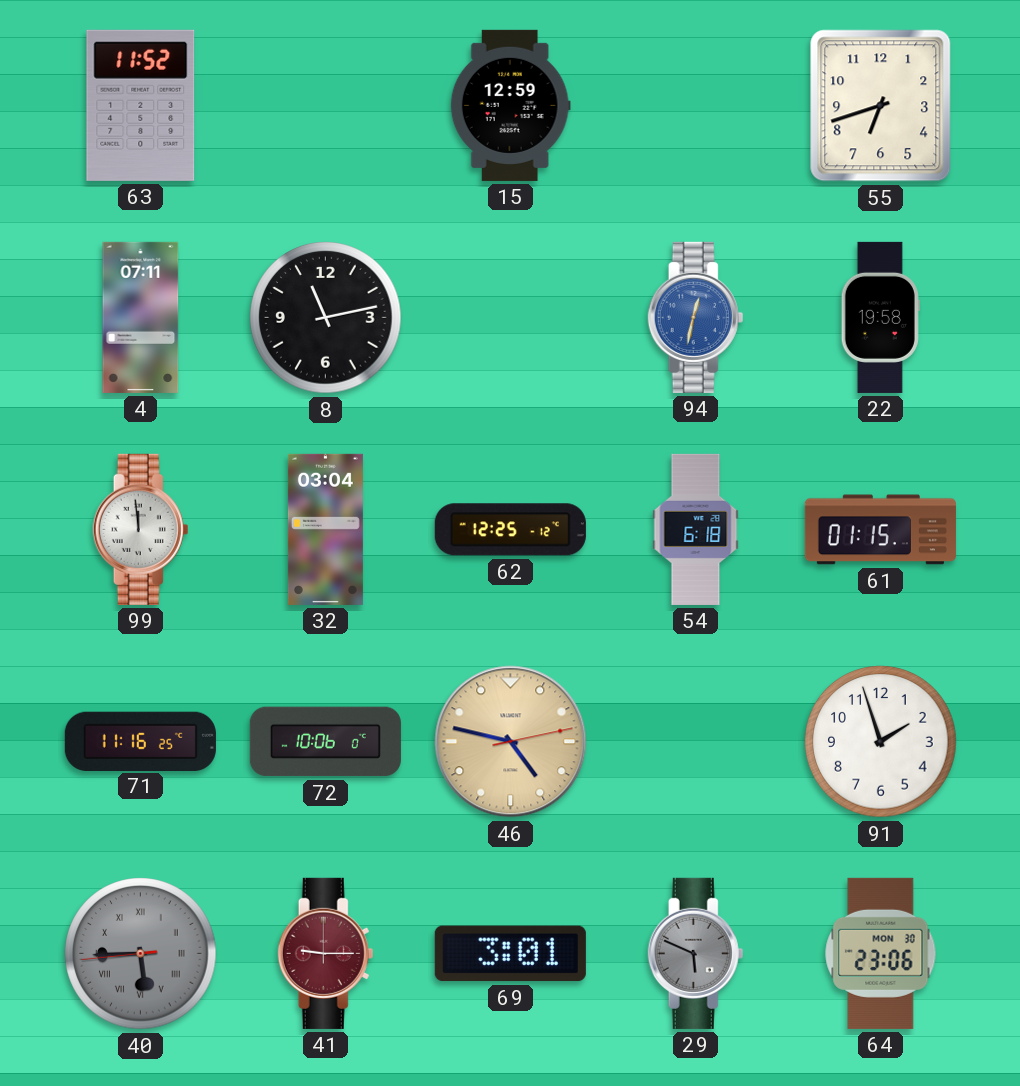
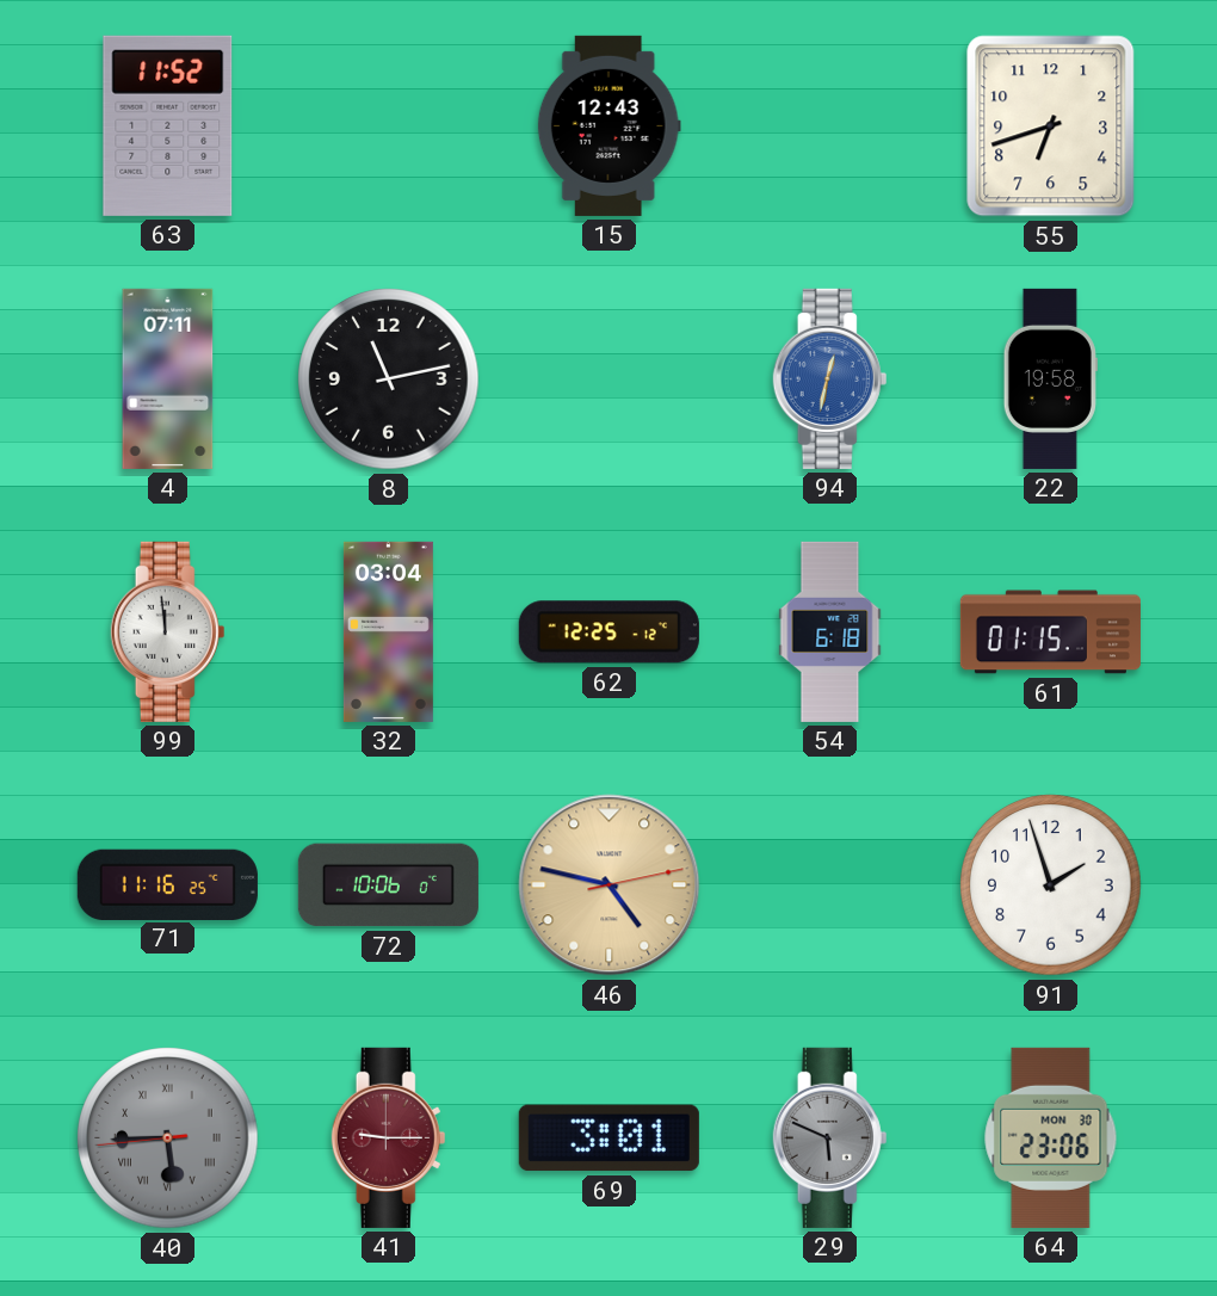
15: 12:59 -> 12:43 (608, 125)
